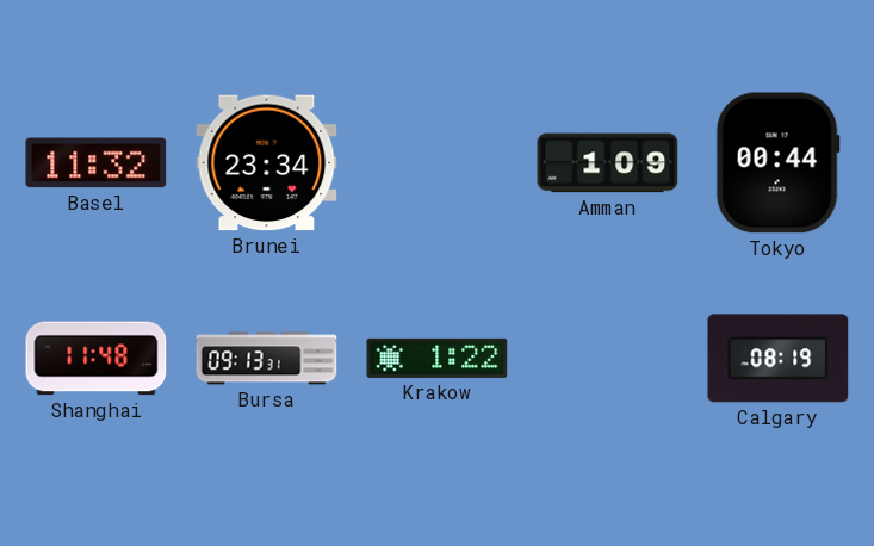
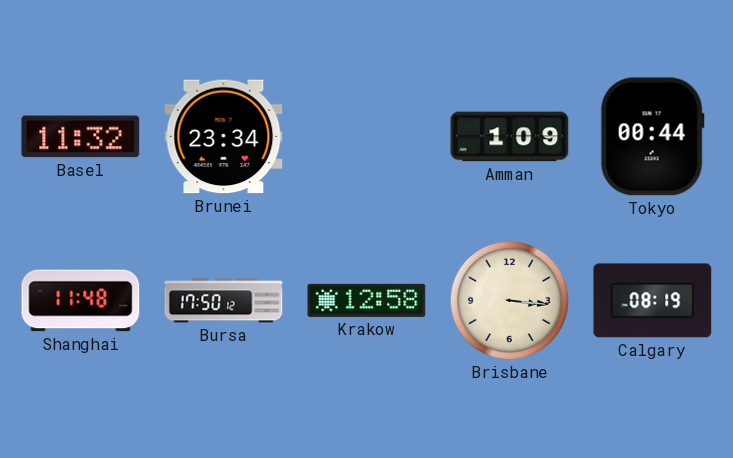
Bursa: 09:13 -> 17:50 (224, 301)
Krakow: 1:22 -> 12:58 (367, 300)
Brisbane: none -> 3:16 (509, 300)
